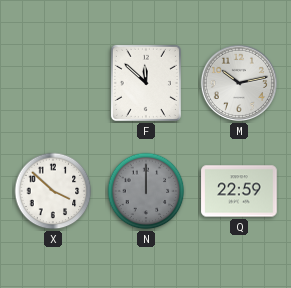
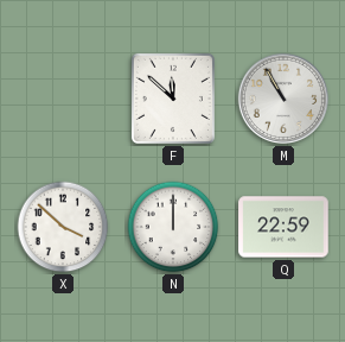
M: 10:13 -> 10:55 (283, 99)
N dial: grey -> white (173, 227)
